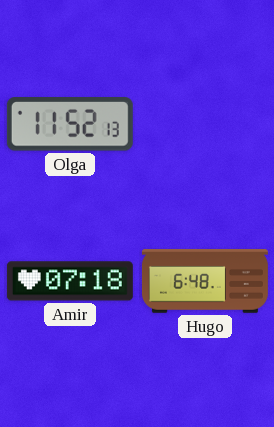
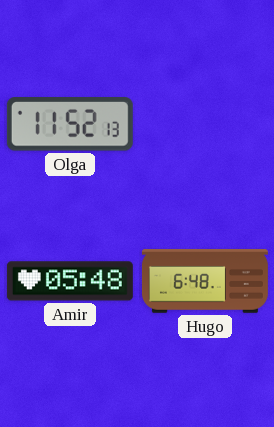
Amir: 07:18 -> 05:48 (70, 281)
